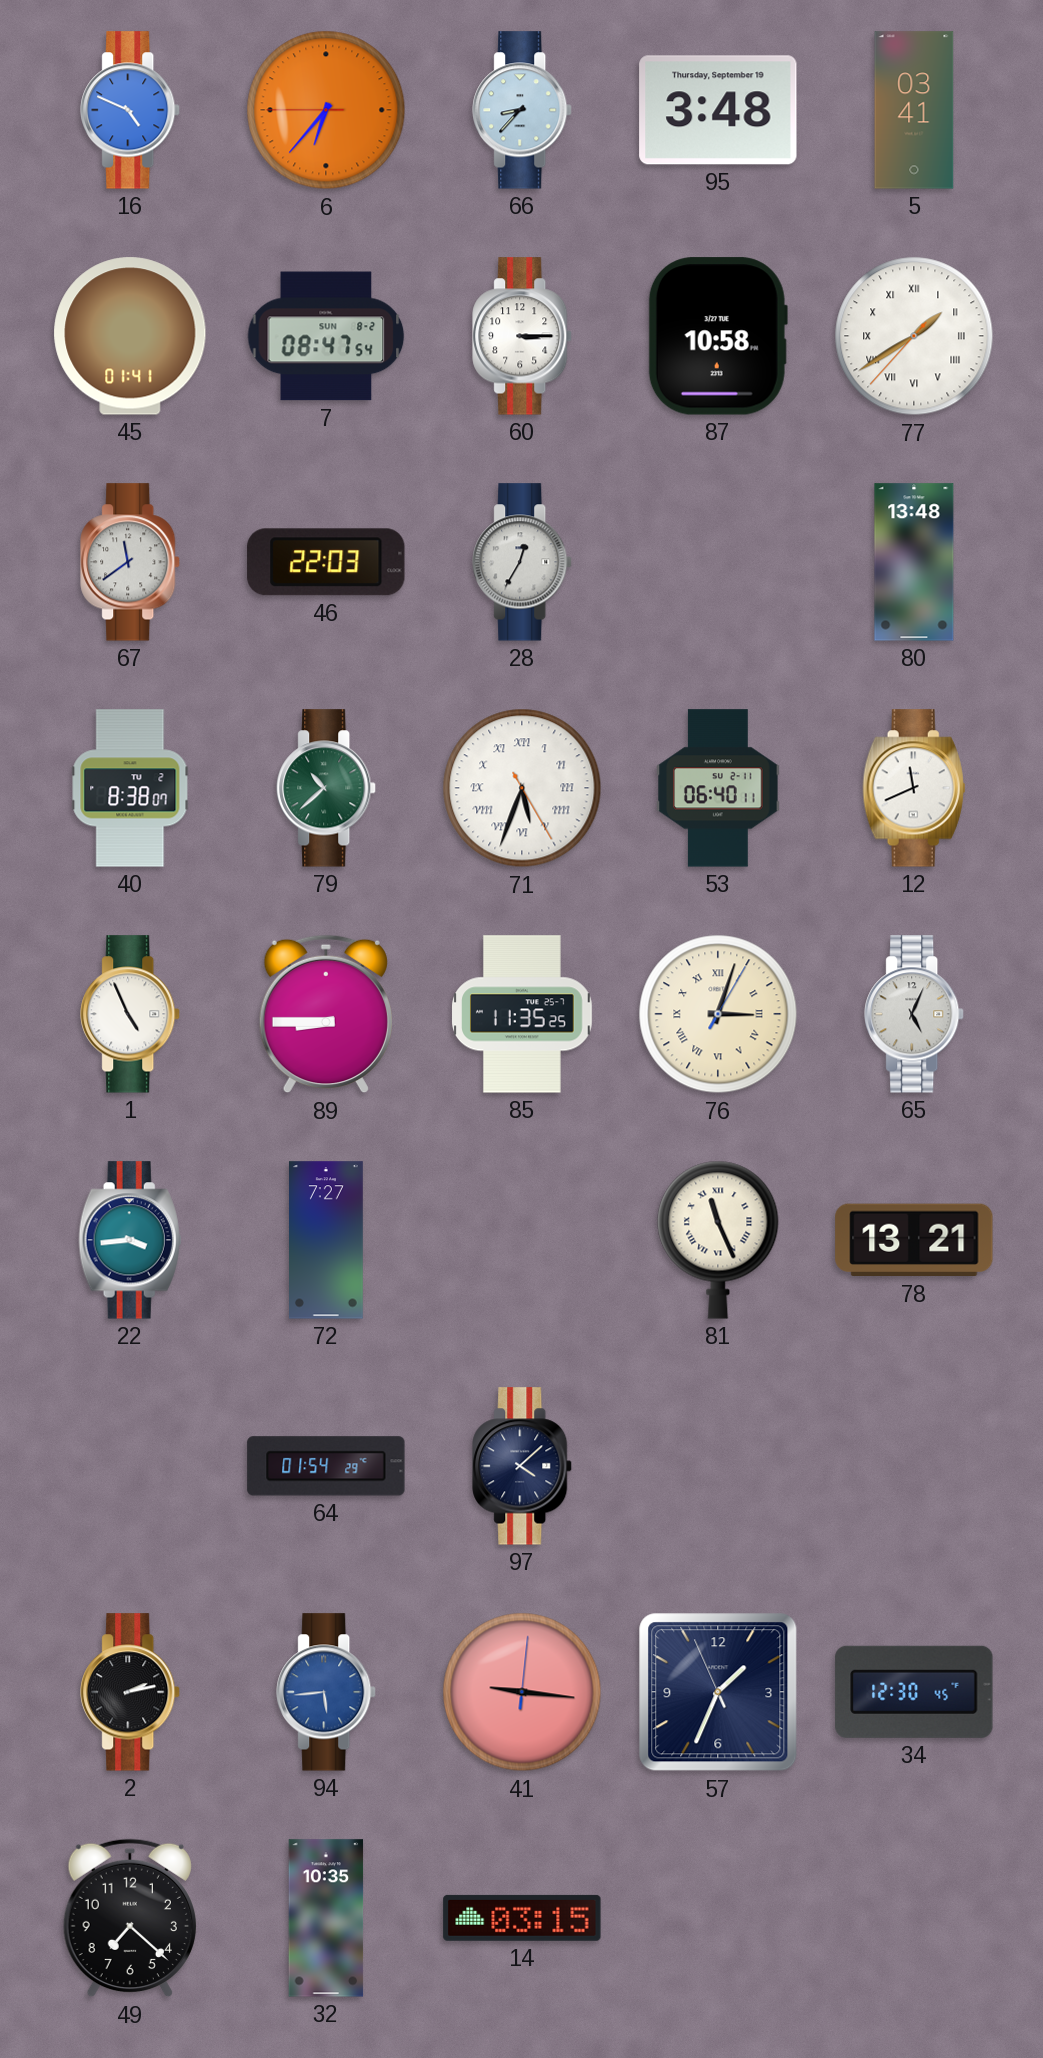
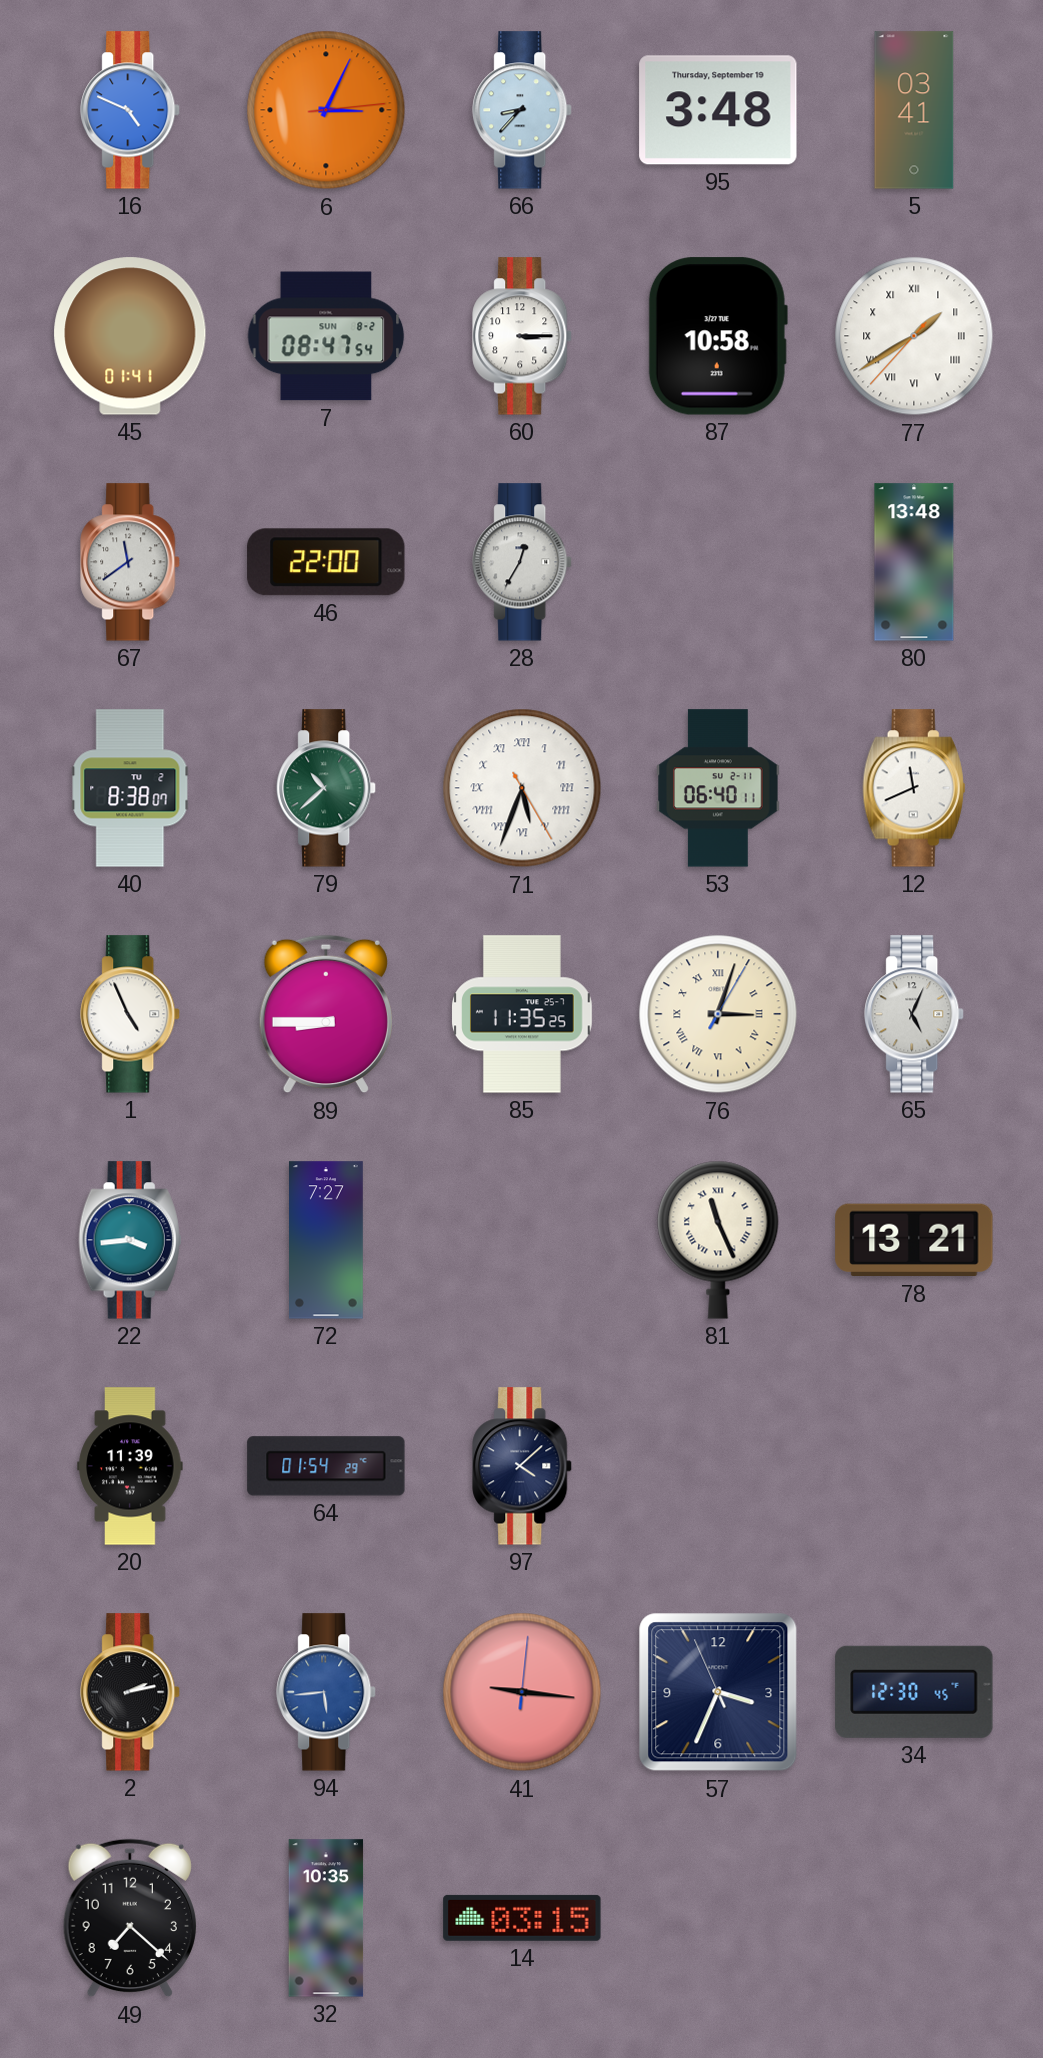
6: 6:36 -> 3:04 (326, 110)
46: 22:03 -> 22:00 (326, 562)
20: none -> 11:39 (130, 1466)
57: 1:33 -> 3:33 (718, 1692)
